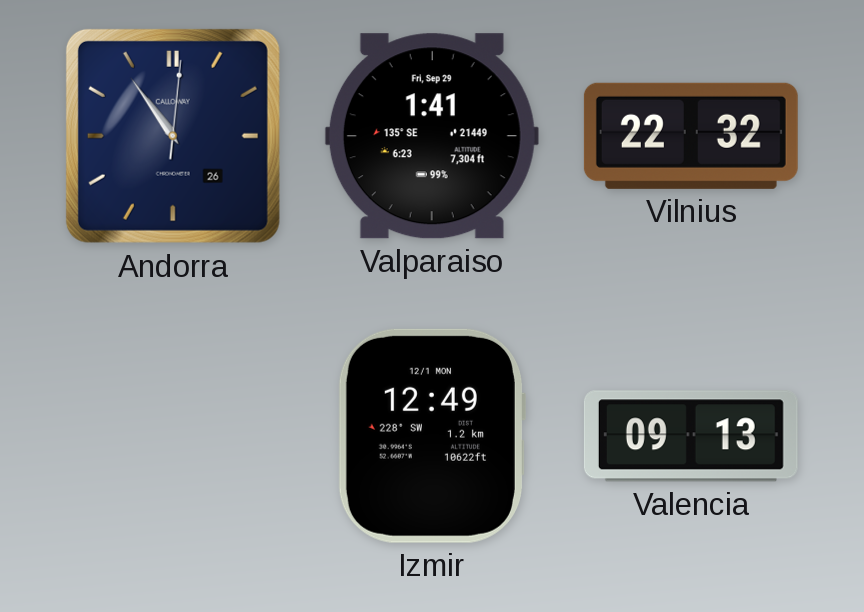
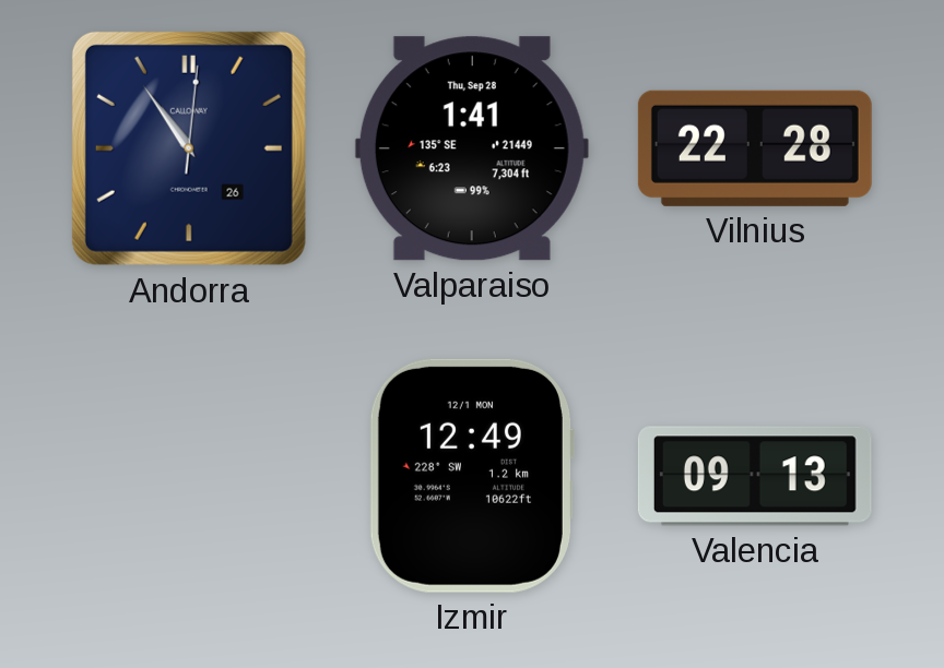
Valparaiso date: Fri, Sep 29 -> Thu, Sep 28 (472, 148)
Vilnius: 22:32 -> 22:28 (755, 148)
